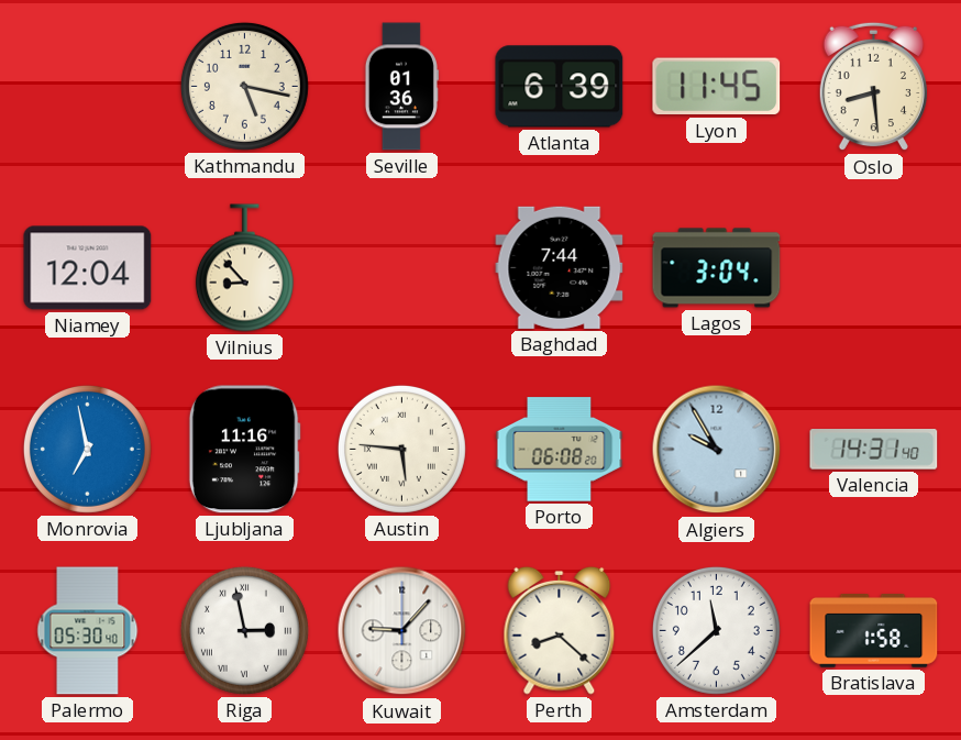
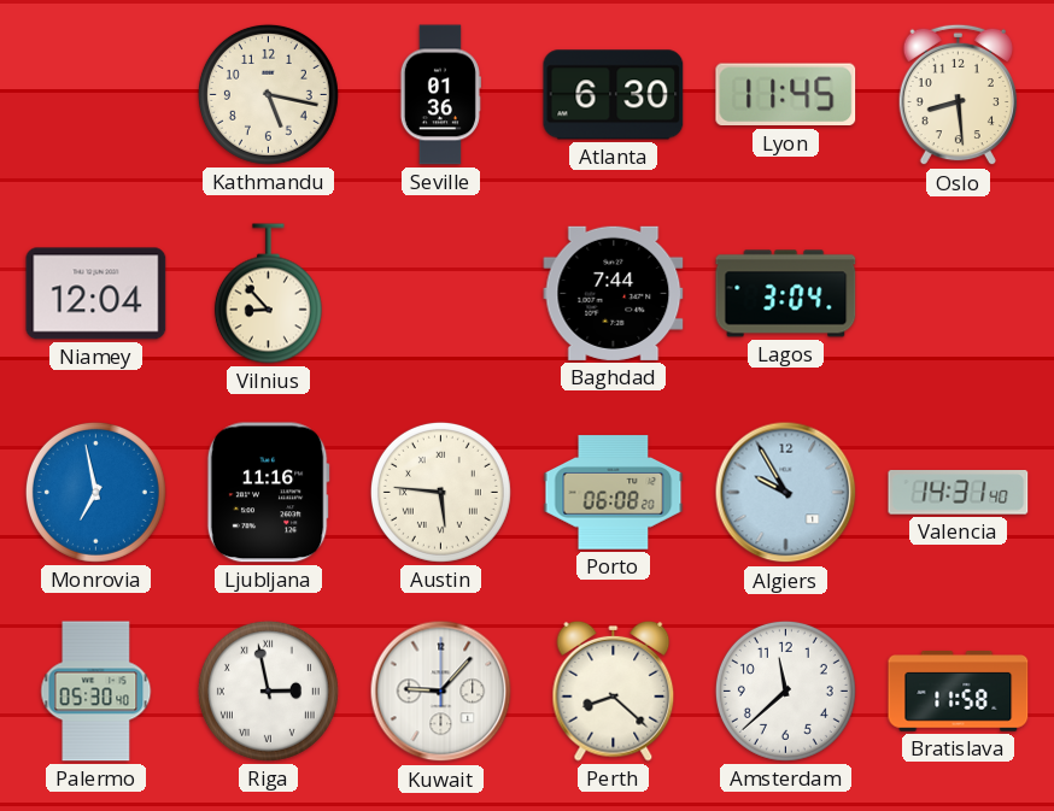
Atlanta: 6:39 -> 6:30 (614, 95)
Bratislava: 1:58 -> 11:58 (959, 692)
